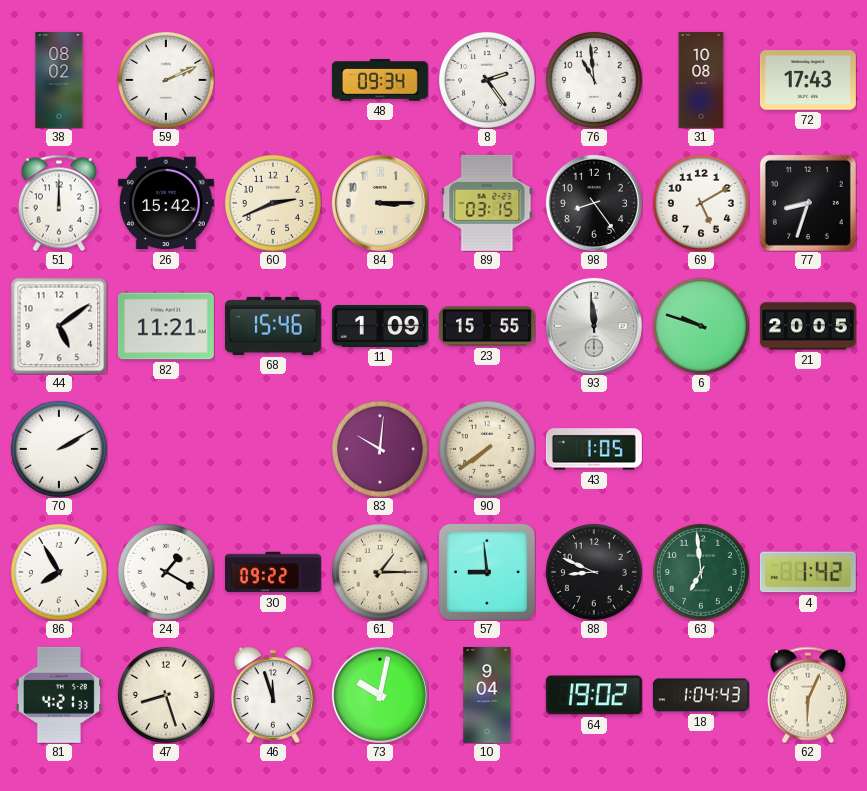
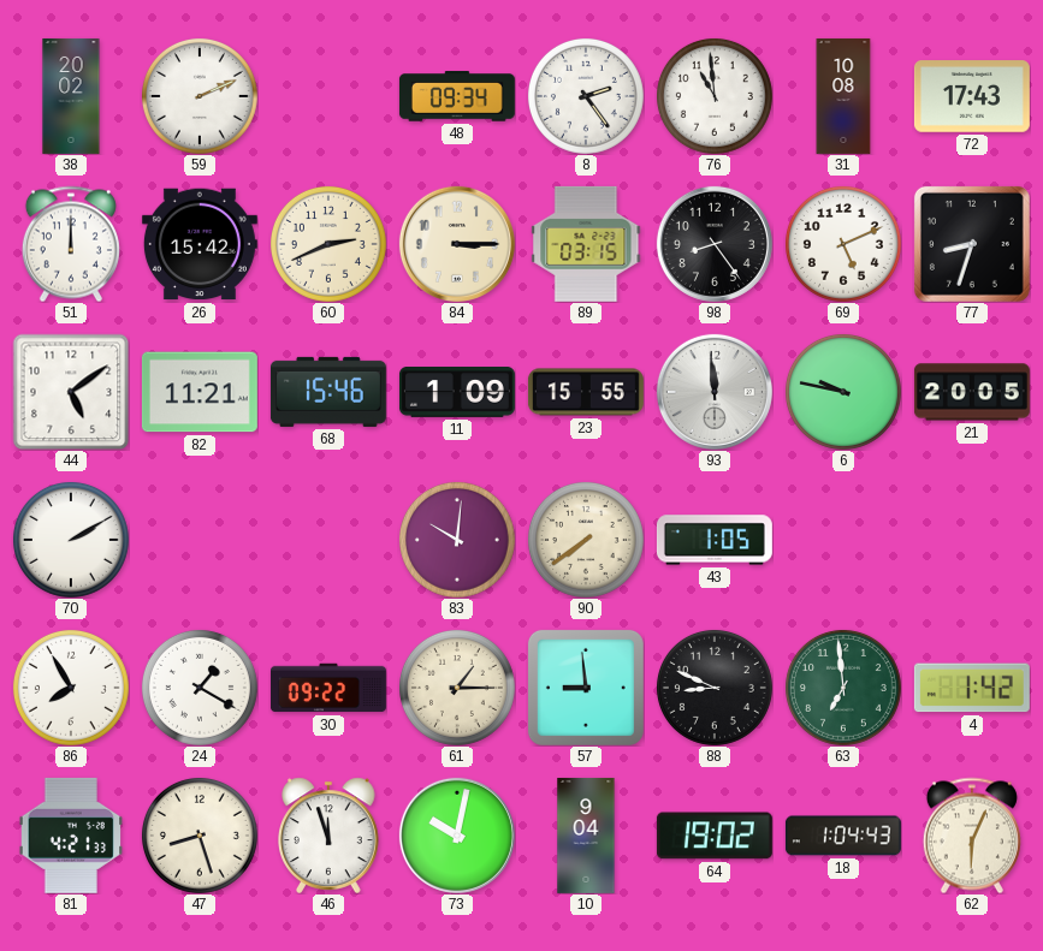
38: 08:02 -> 20:02 (71, 96)
69: 5:10 -> 5:11 (843, 244)
6: 9:48 -> 9:47 (843, 392)
